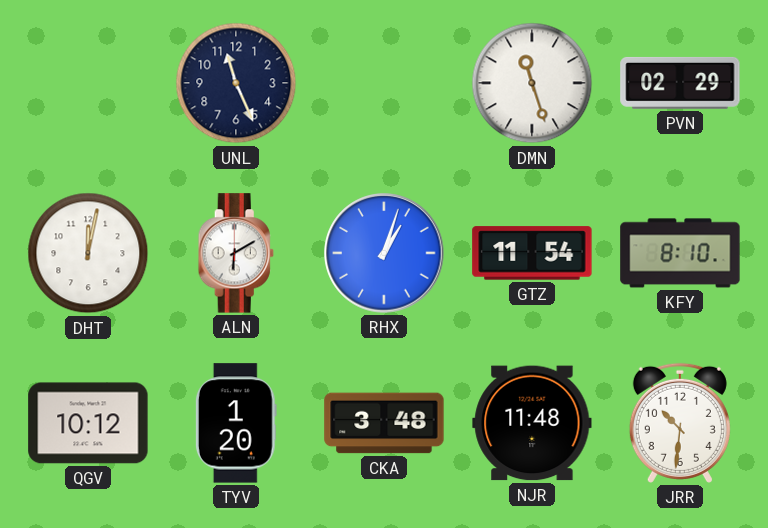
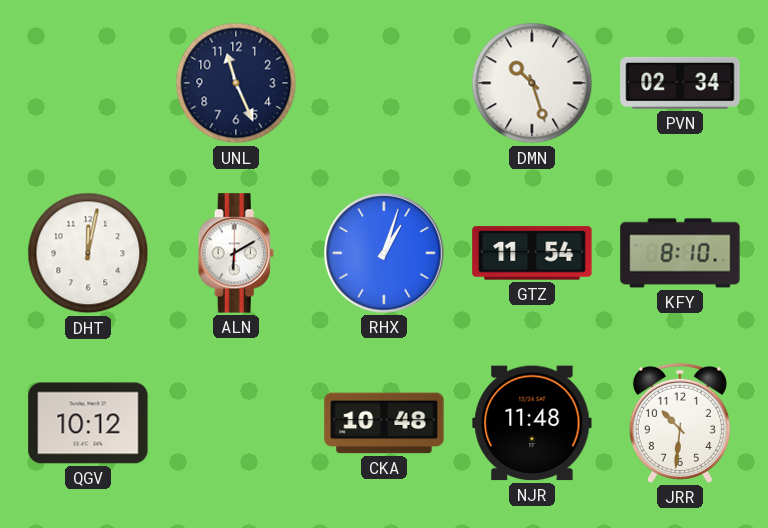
DMN: 11:27 -> 10:27 (532, 83)
PVN: 02:29 -> 02:34 (680, 83)
TYV: 1:20 -> none (236, 423)
CKA: 3:48 -> 10:48 (384, 423)
